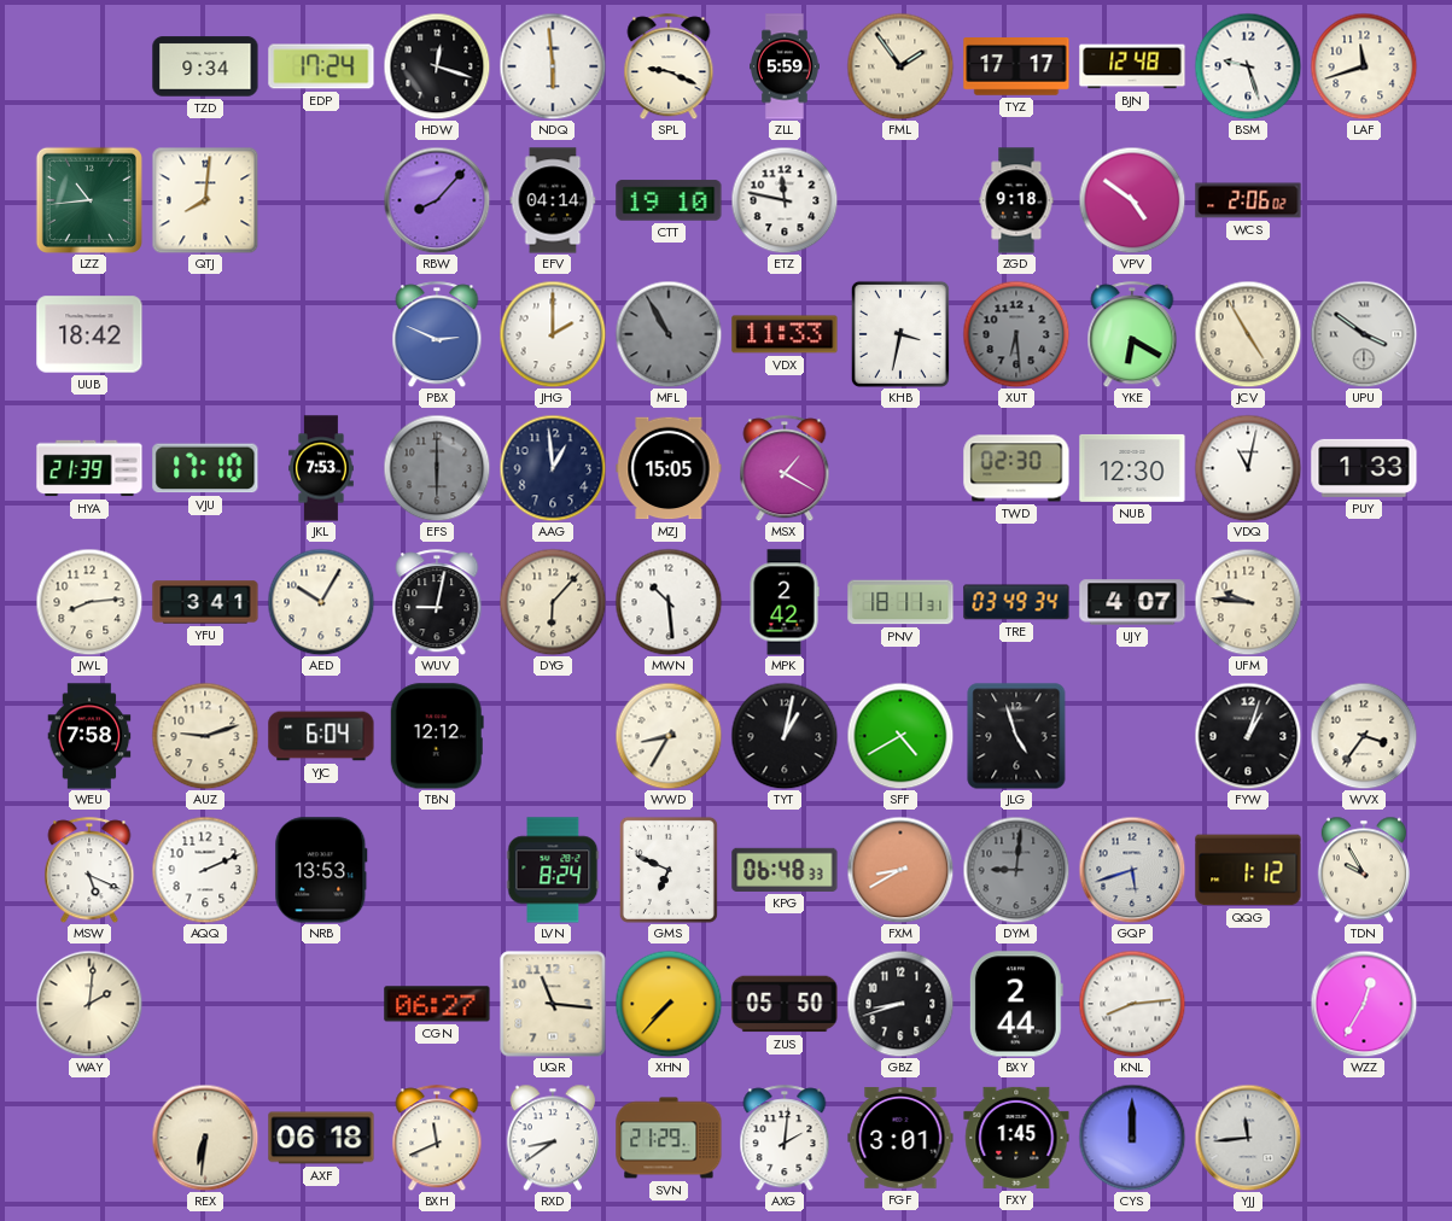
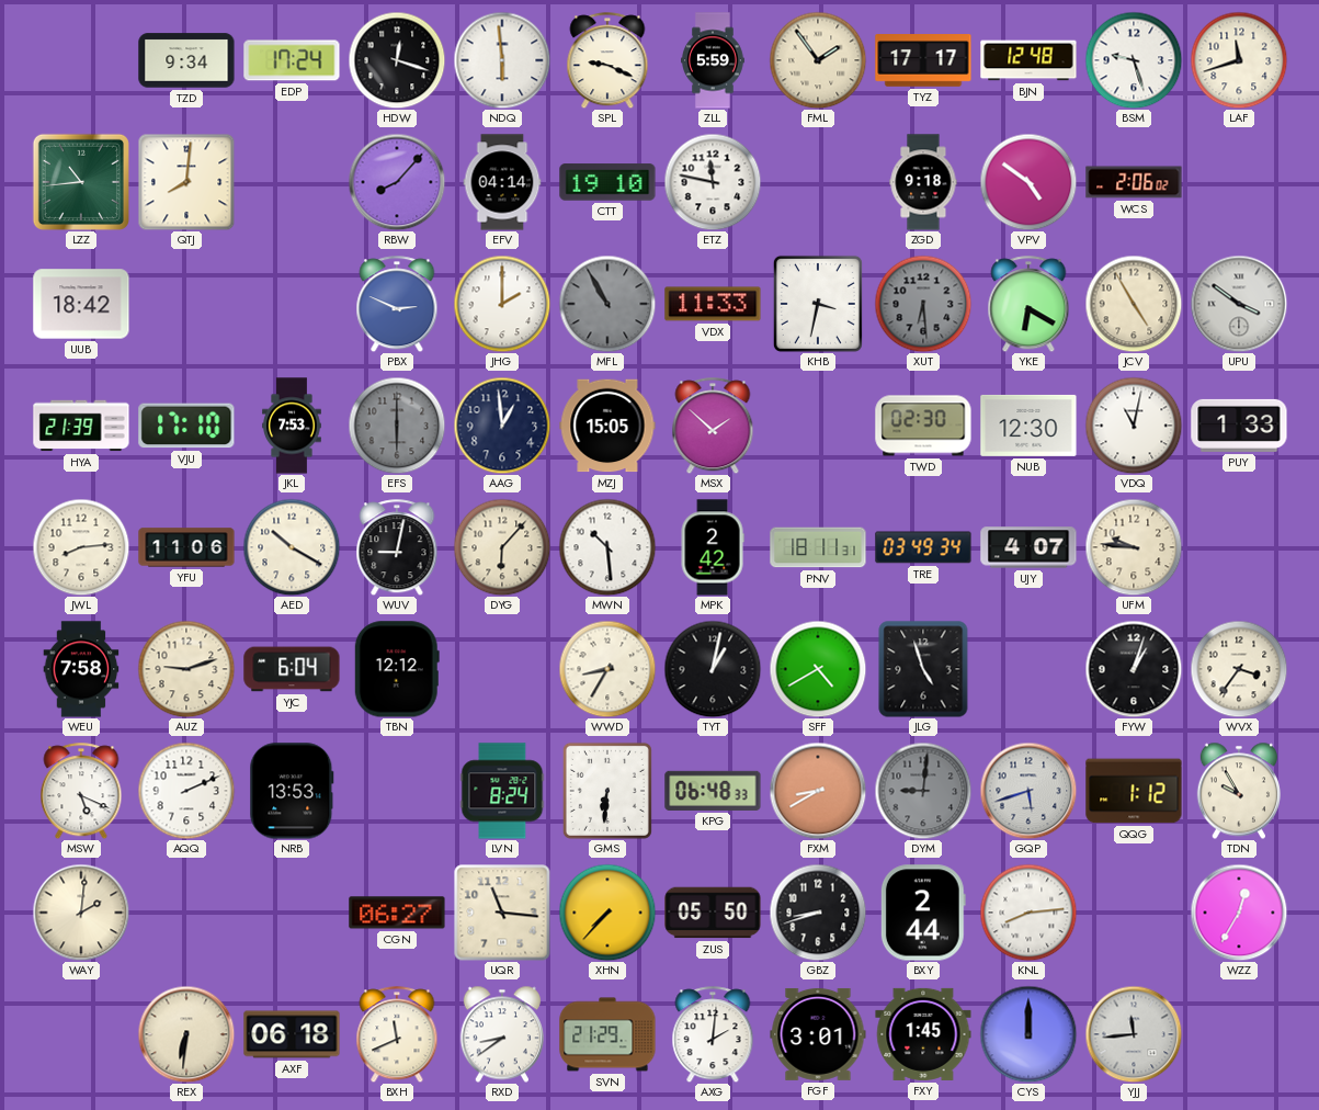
MSX: 1:20 -> 1:52 (713, 426)
YFU: 3:41 -> 11:06 (186, 547)
AED: 10:05 -> 10:20 (292, 547)
GMS: 6:49 -> 6:31 (607, 791)
